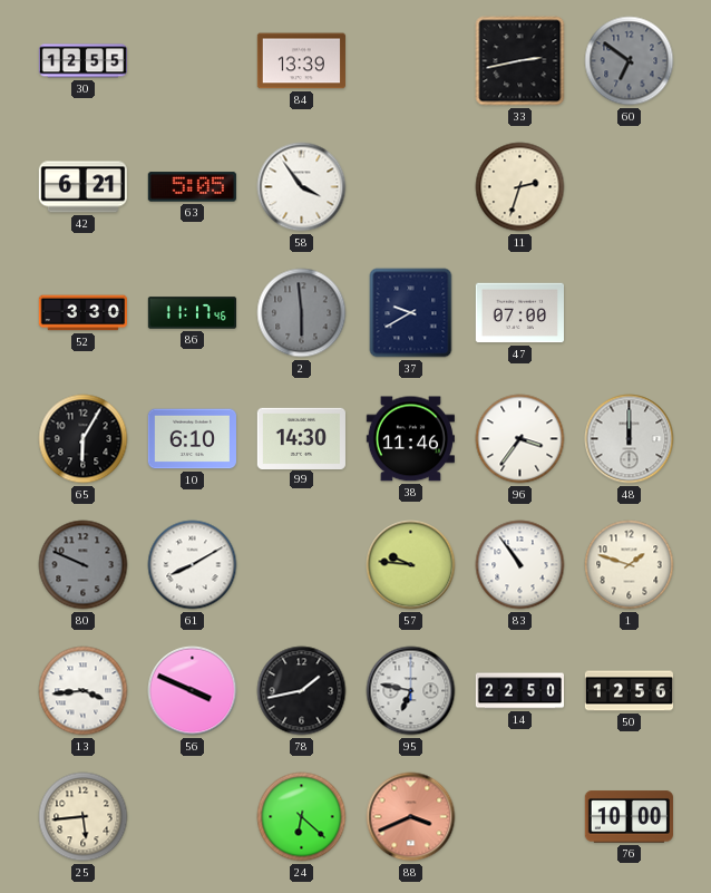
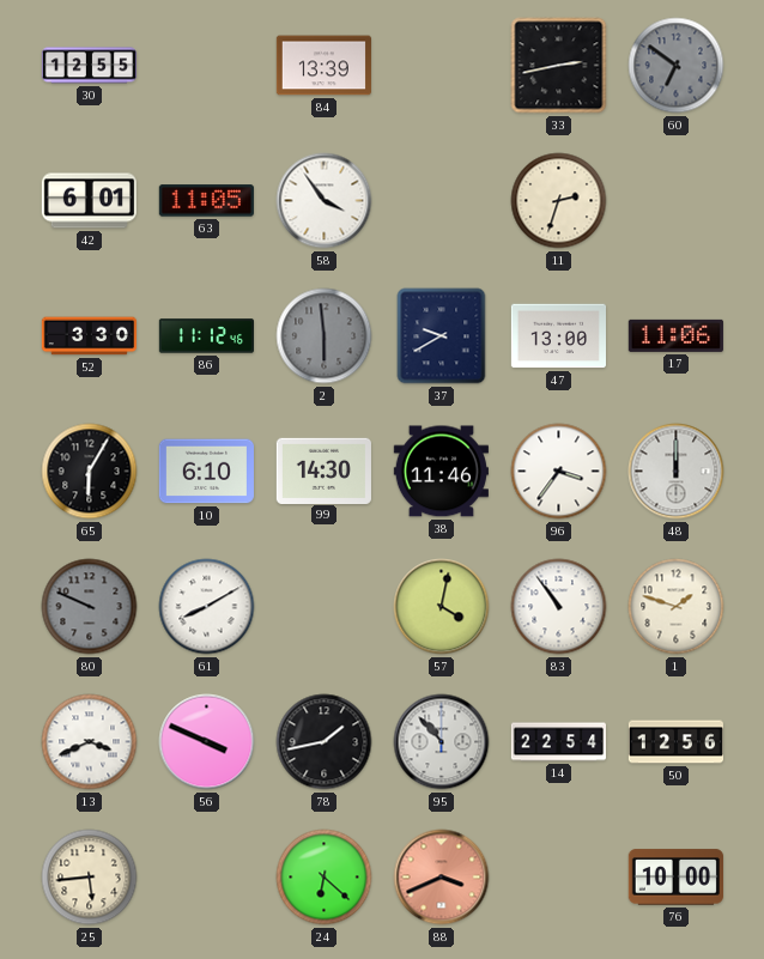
42: 6:21 -> 6:01 (89, 201)
63: 5:05 -> 11:05 (206, 201)
86: 11:17 -> 11:12 (206, 336)
47: 07:00 -> 13:00 (558, 336)
17: none -> 11:06 (675, 335)
57: 9:46 -> 4:02 (442, 607)
13: 3:44 -> 3:41 (90, 742)
95: 6:47 -> 10:53 (442, 742)
14: 22:50 -> 22:54 (558, 742)
